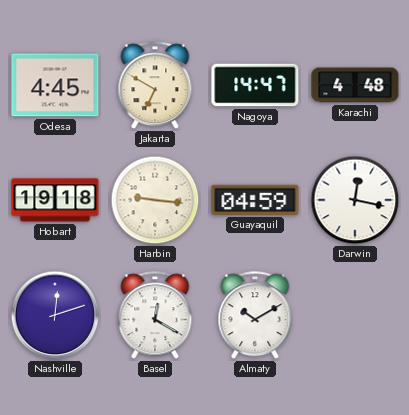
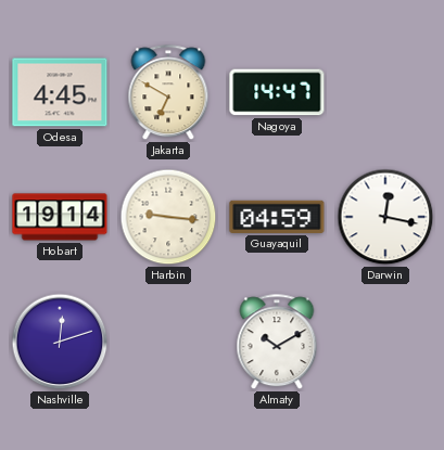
Karachi: 4:48 -> none (355, 85)
Hobart: 19:18 -> 19:14 (60, 217)
Basel: 12:20 -> none (155, 316)
